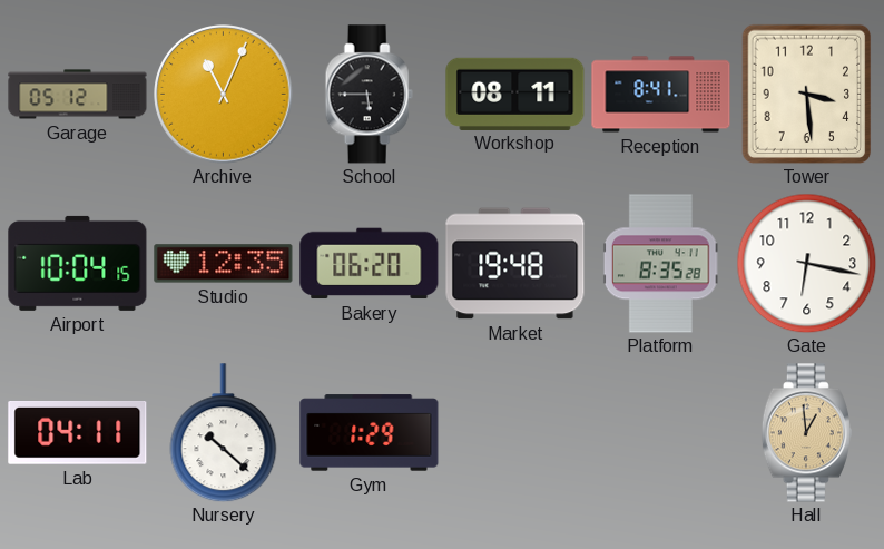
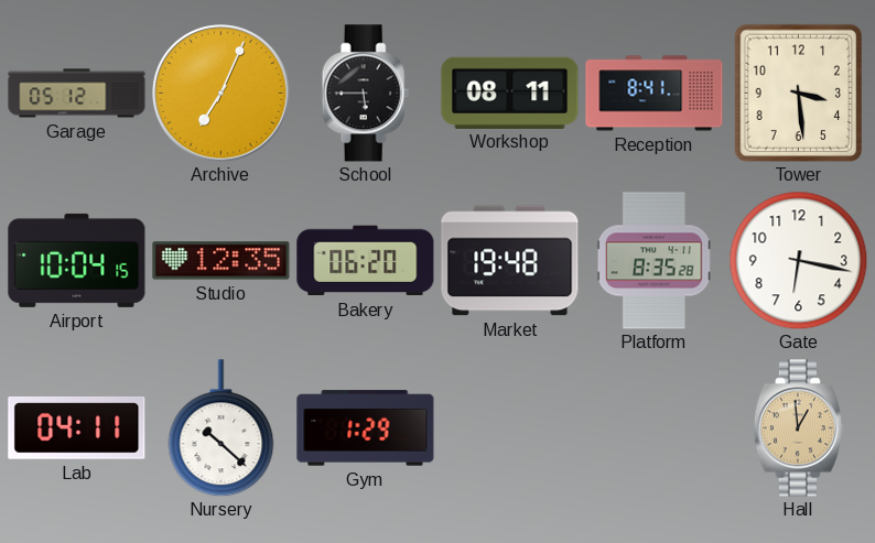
Archive: 11:04 -> 7:04 (222, 94)
